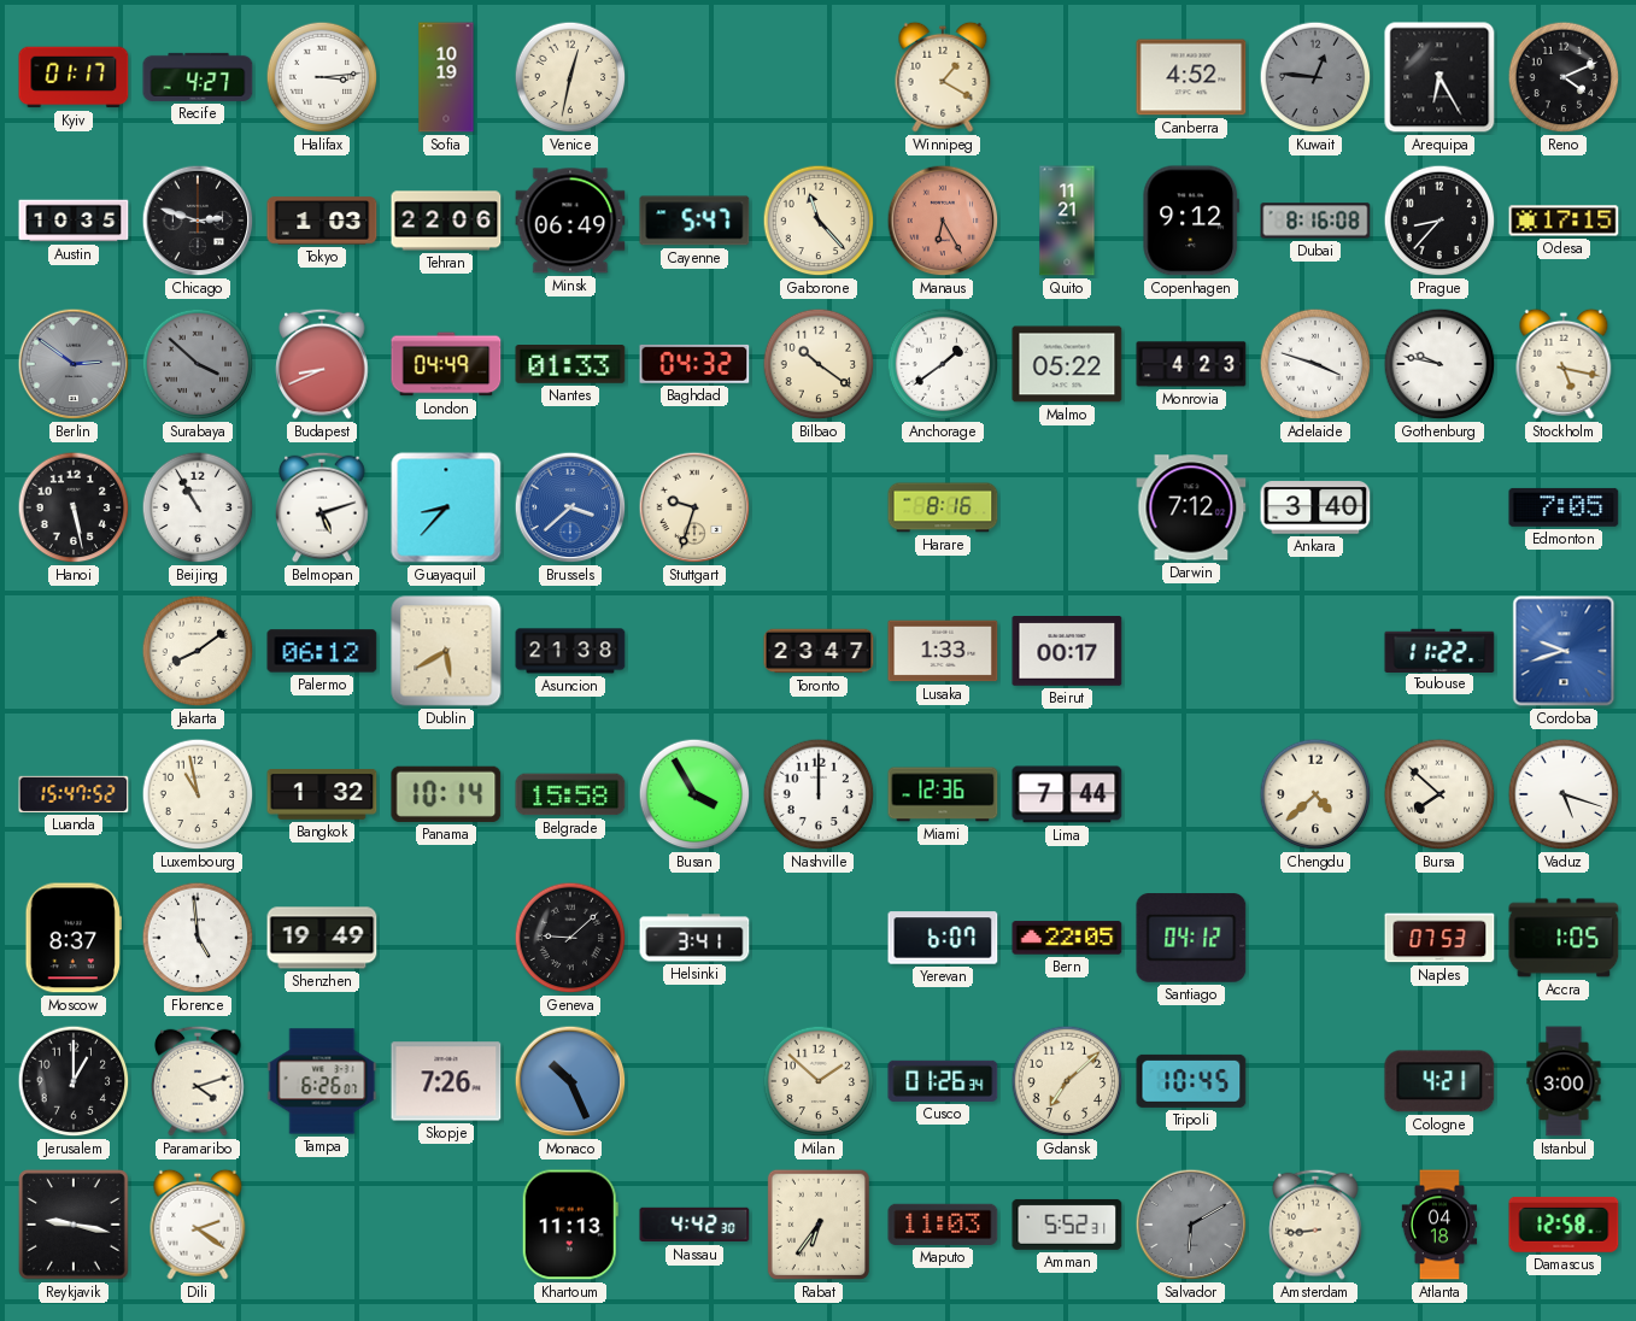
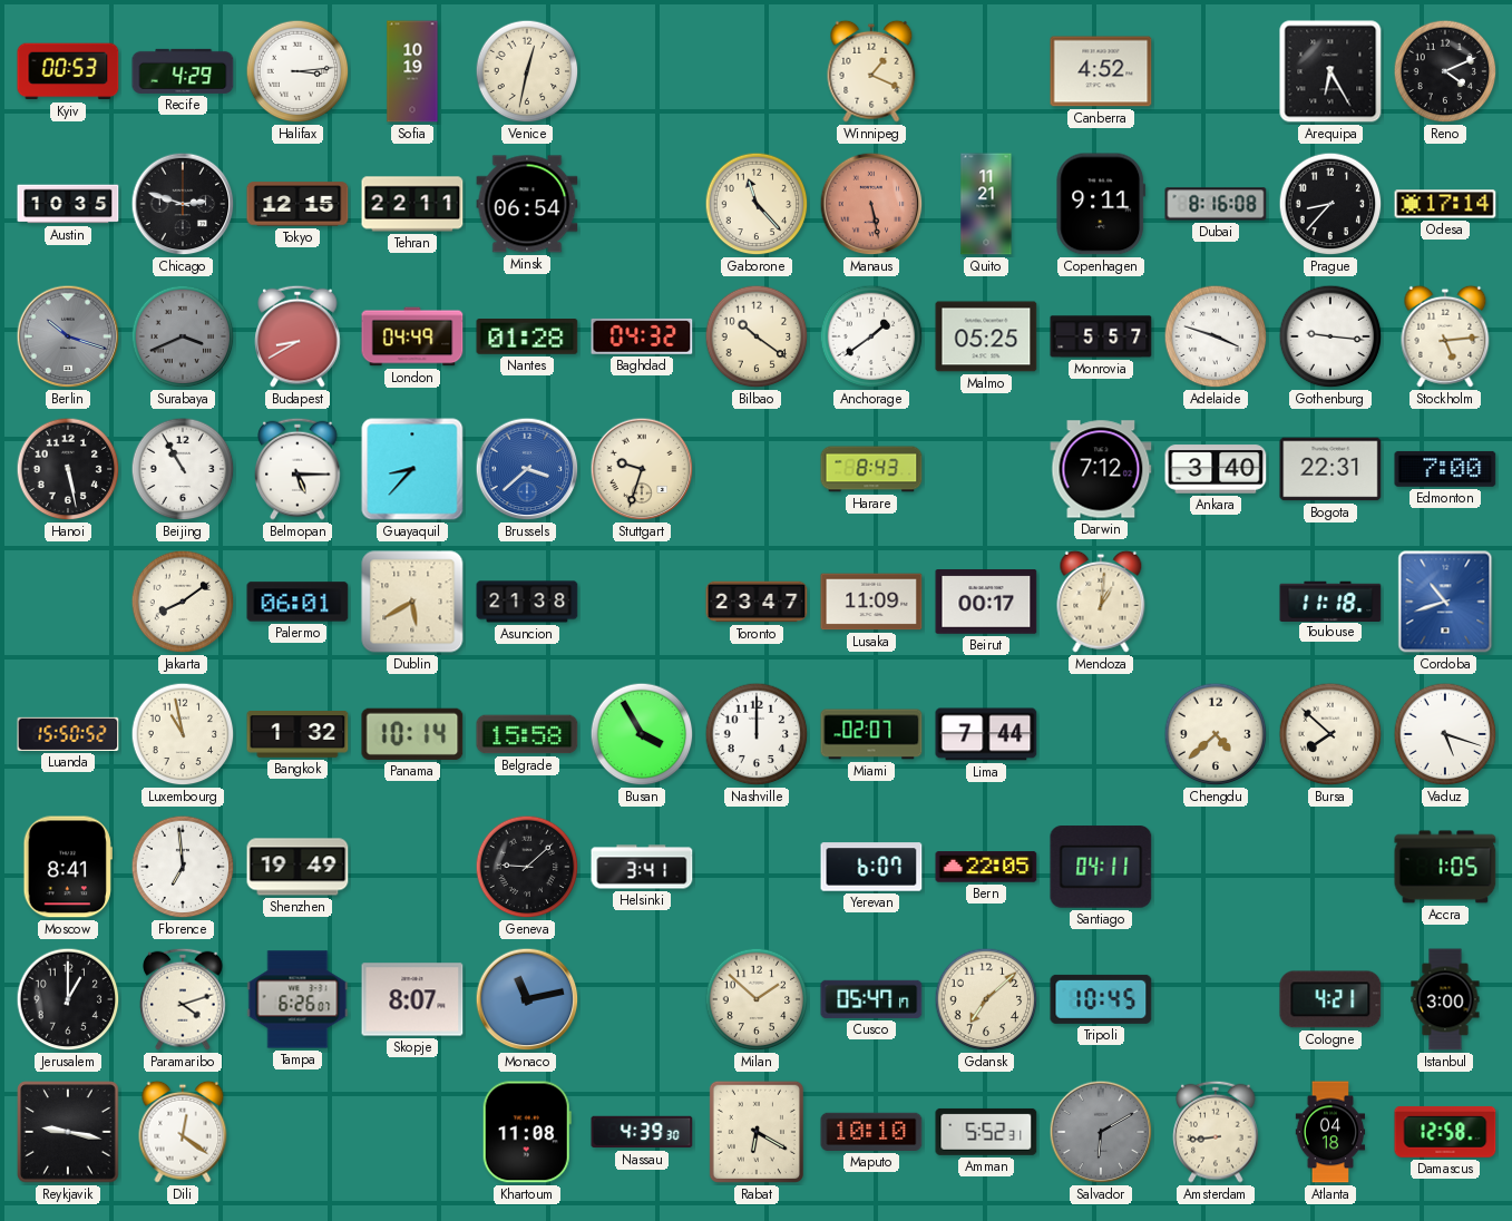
Kyiv: 01:17 -> 00:53 (68, 71)
Recife: 4:27 -> 4:29 (183, 71)
Winnipeg: 1:20 -> 1:19 (871, 71)
Kuwait: 12:46 -> none (1315, 77)
Tokyo: 1:03 -> 12:15 (297, 204)
Tehran: 22:06 -> 22:11 (412, 204)
Minsk: 06:49 -> 06:54 (527, 204)
Cayenne: 5:47 -> none (694, 221)
Manaus: 6:25 -> 5:28 (871, 204)
Copenhagen: 9:12 -> 9:11 (1101, 204)
Odesa: 17:15 -> 17:14 (1445, 204)
Berlin: 2:51 -> 10:18 (68, 336)
Surabaya: 3:52 -> 3:41 (183, 336)
Budapest: 8:41 -> 8:40 (297, 336)
Nantes: 01:33 -> 01:28 (527, 338)
Malmo: 05:22 -> 05:25 (986, 336)
Monrovia: 4:23 -> 5:57 (1101, 336)
Gothenburg: 9:47 -> 9:16 (1330, 336)
Stockholm: 5:17 -> 5:14 (1445, 336)
Belmopan: 5:12 -> 5:15 (297, 469)
Harare: 8:16 -> 8:43 (871, 469)
Bogota: none -> 22:31 (1330, 469)
Edmonton: 7:05 -> 7:00 (1445, 469)
Palermo: 06:12 -> 06:01 (297, 602)
Lusaka: 1:33 -> 11:09 (871, 602)
Mendoza: none -> 1:01 (1101, 602)
Toulouse: 11:22 -> 11:18 (1330, 600)
Cordoba: 9:42 -> 10:42 (1445, 602)
Luanda: 15:47 -> 15:50 (68, 734)
Miami: 12:36 -> 02:07 (871, 734)
Moscow: 8:37 -> 8:41 (68, 867)
Florence: 4:59 -> 6:59 (183, 867)
Santiago: 04:12 -> 04:11 (1101, 867)
Naples: 07:53 -> none (1439, 938)
Skopje: 7:26 -> 8:07 (412, 999)
Monaco: 10:26 -> 11:13 (527, 999)
Cusco: 01:26 -> 05:47 (871, 999)
Dili: 2:21 -> 12:21 (183, 1132)
Khartoum: 11:13 -> 11:08 (527, 1132)
Nassau: 4:42 -> 4:39 (642, 1132)
Rabat: 6:36 -> 6:20 (757, 1132)
Maputo: 11:03 -> 10:10 (871, 1132)
